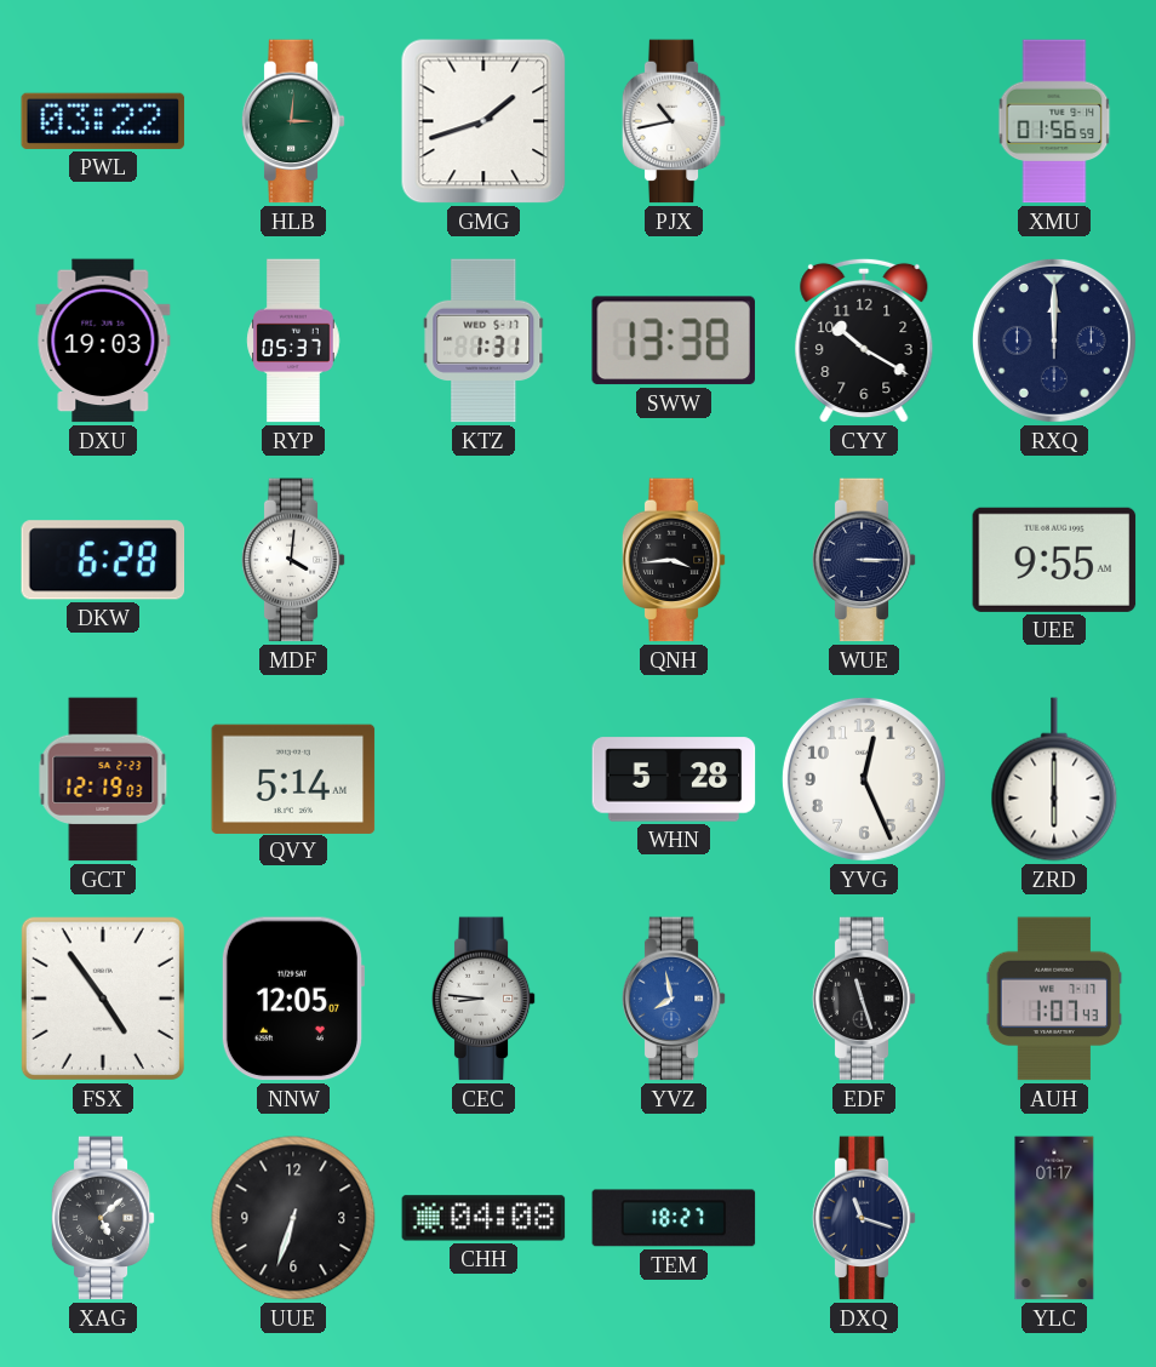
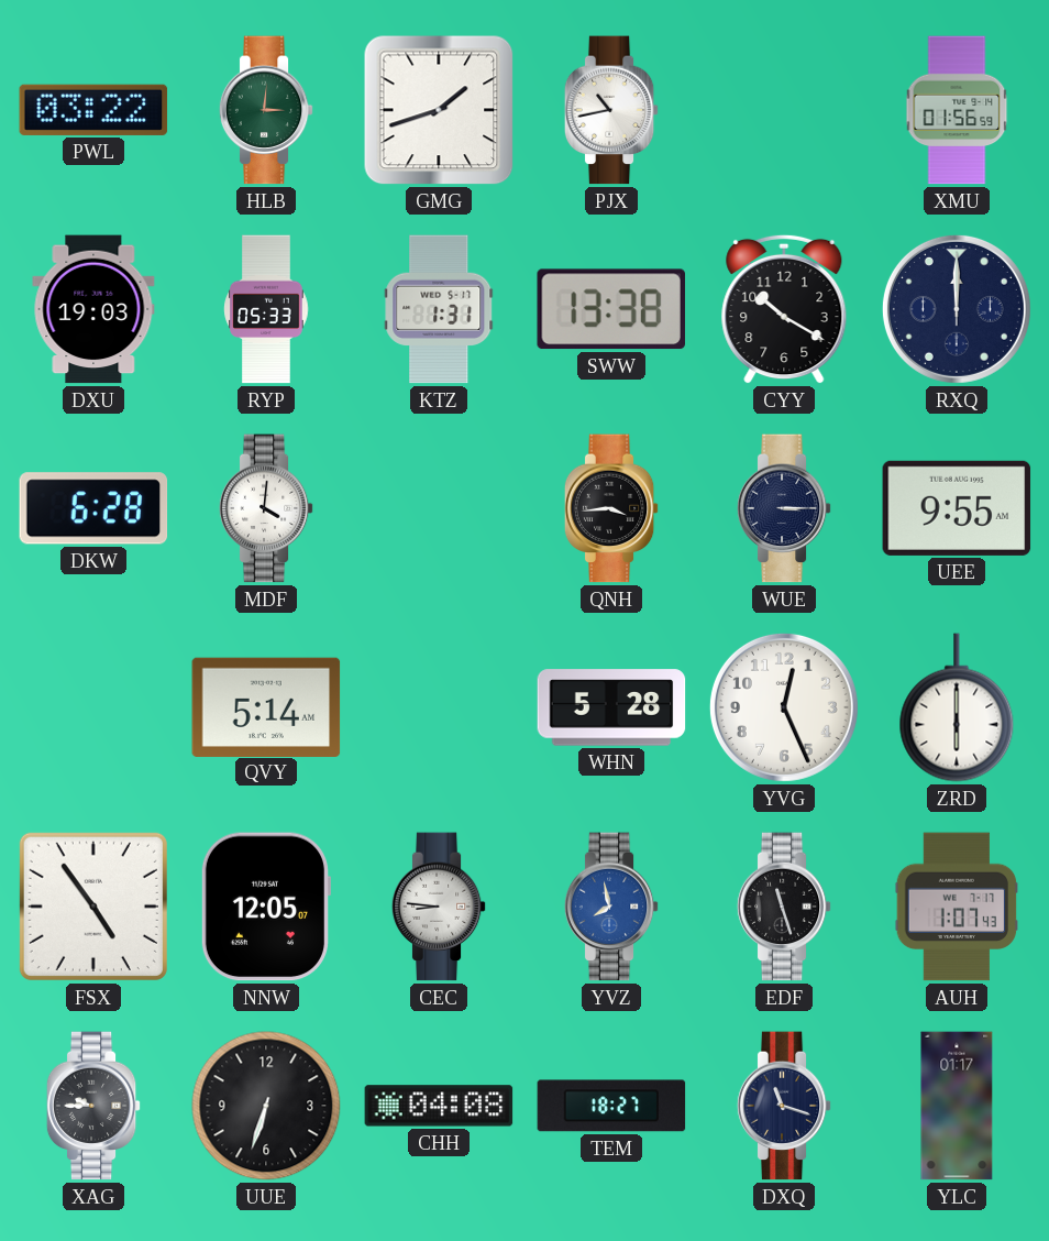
RYP: 05:37 -> 05:33 (266, 309)
GCT: 12:19 -> none (103, 779)
XAG: 5:08 -> 9:45 (93, 1106)
